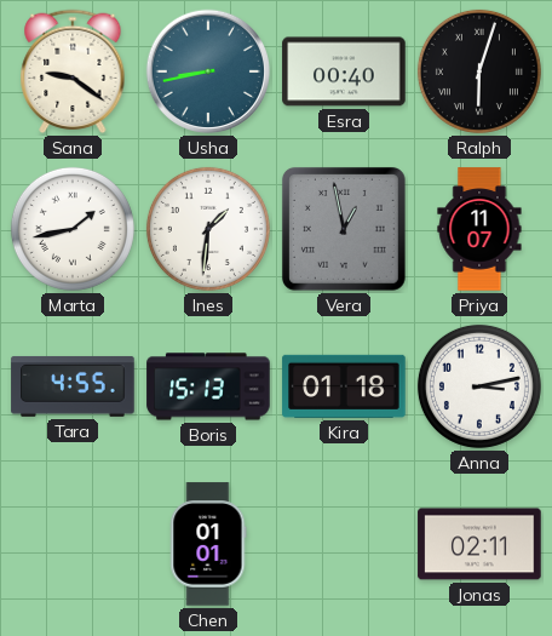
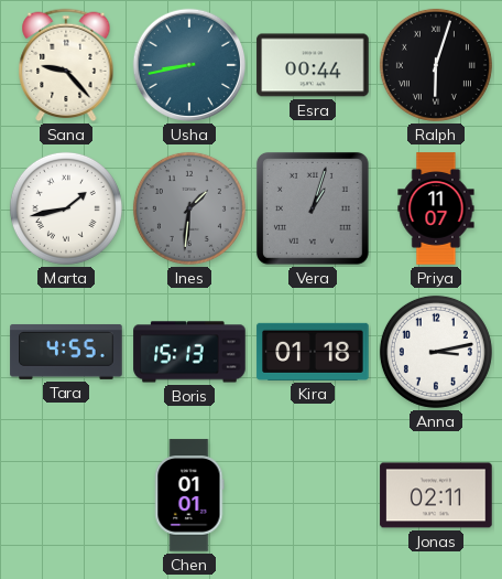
Sana: 9:21 -> 9:23 (66, 65)
Esra: 00:40 -> 00:44 (313, 65)
Ines dial: white -> grey (189, 208)
Vera: 12:58 -> 1:03 (313, 208)
